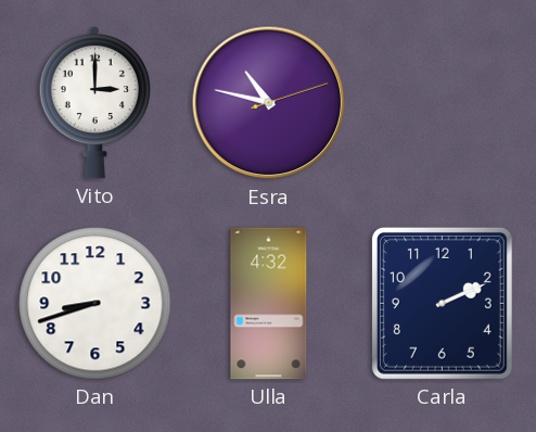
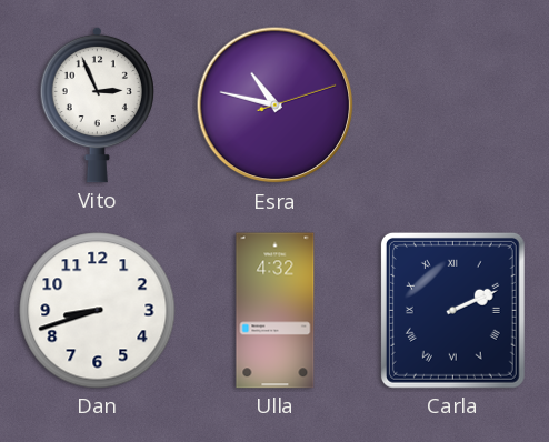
Vito: 3:00 -> 2:56 (97, 104)
Carla numerals: Arabic -> Roman (452, 310)
